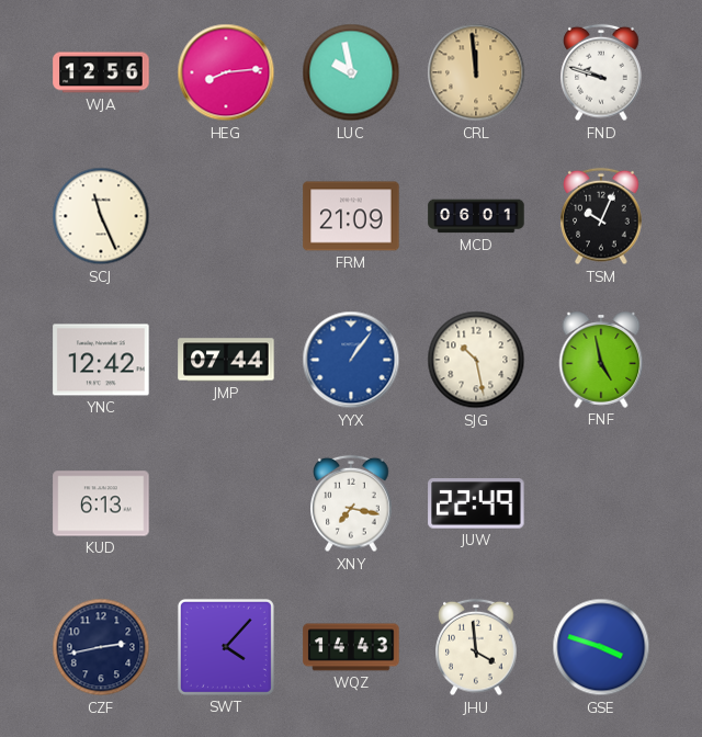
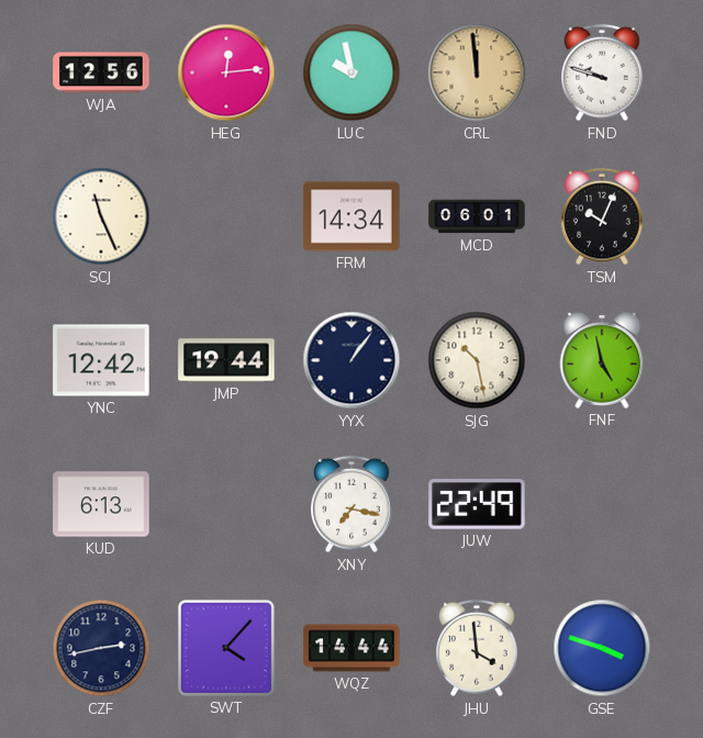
HEG: 8:14 -> 12:14 (226, 72)
FRM: 21:09 -> 14:34 (351, 216)
JMP: 07:44 -> 19:44 (226, 360)
YYX dial: blue -> navy (351, 360)
WQZ: 14:43 -> 14:44 (351, 648)
